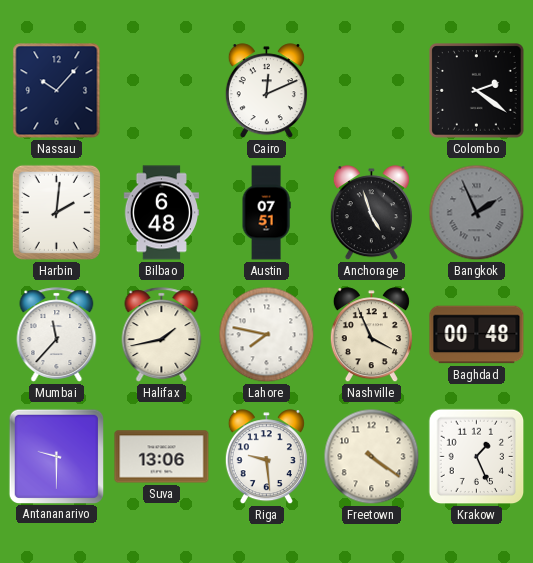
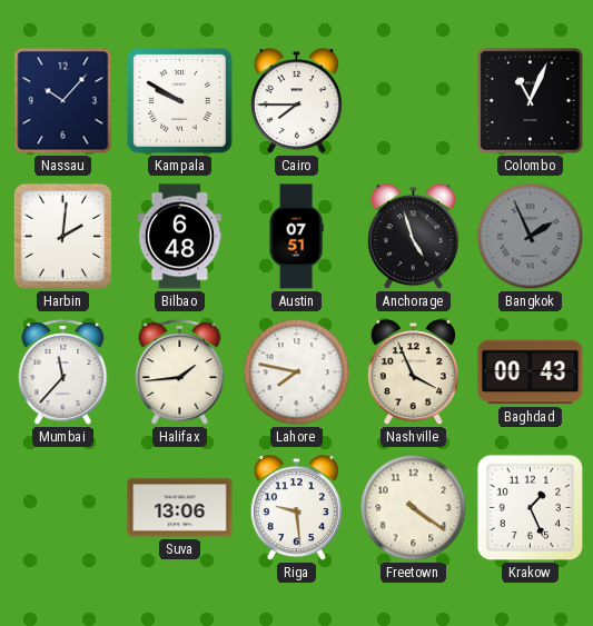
Kampala: none -> 9:50 (180, 101)
Cairo: 12:11 -> 7:45 (296, 101)
Colombo: 2:21 -> 11:04 (531, 101)
Halifax: 1:43 -> 1:44 (180, 372)
Baghdad: 00:48 -> 00:43 (531, 372)
Antananarivo: 9:30 -> none (56, 456)
